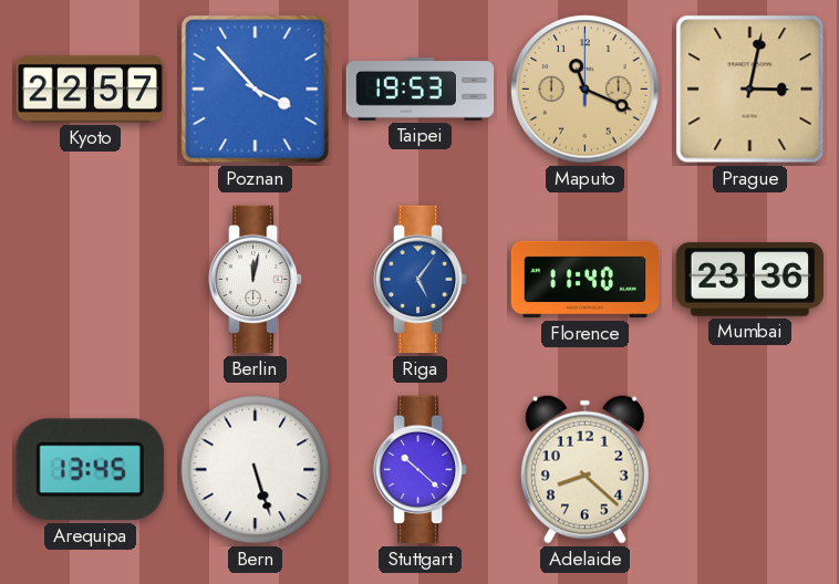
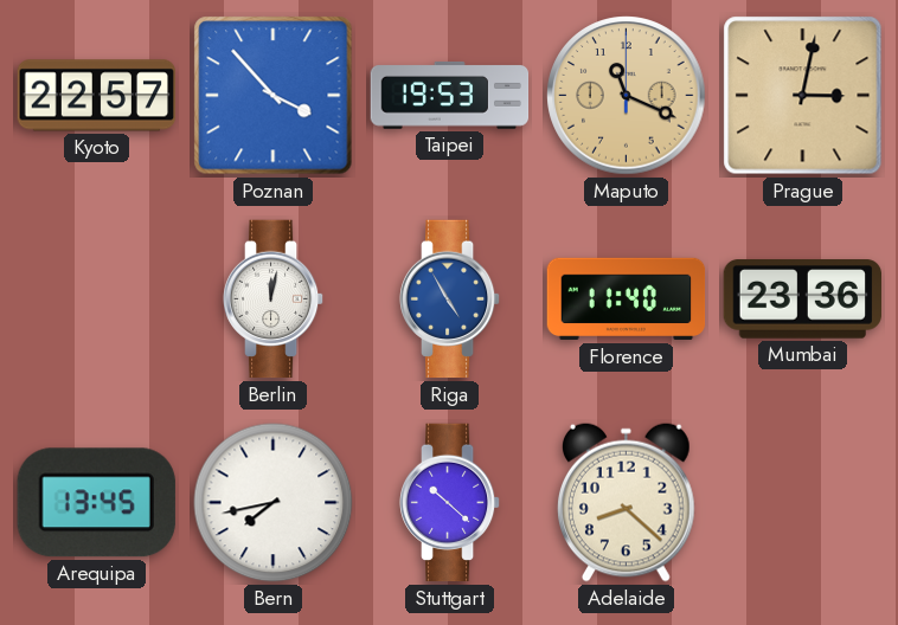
Riga: 5:06 -> 4:55 (450, 299)
Bern: 5:27 -> 7:43 (274, 503)
